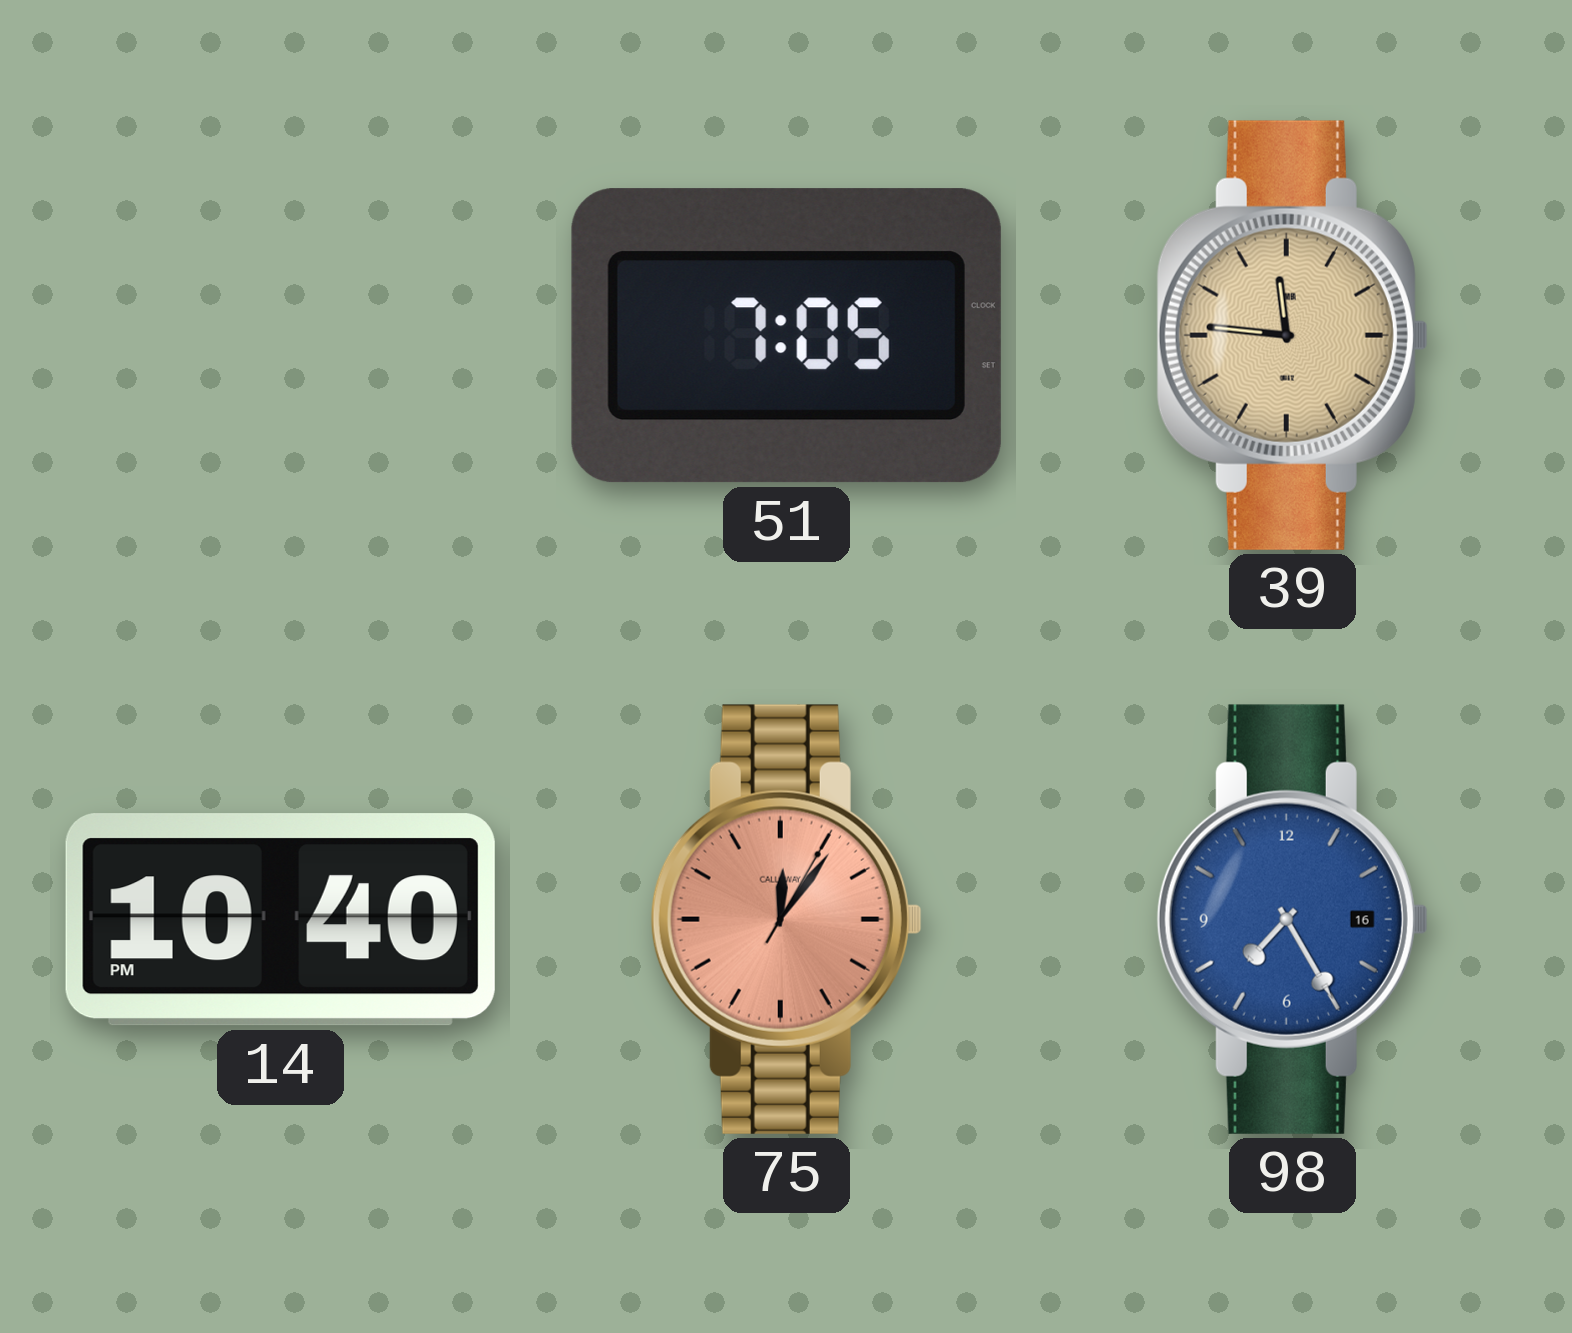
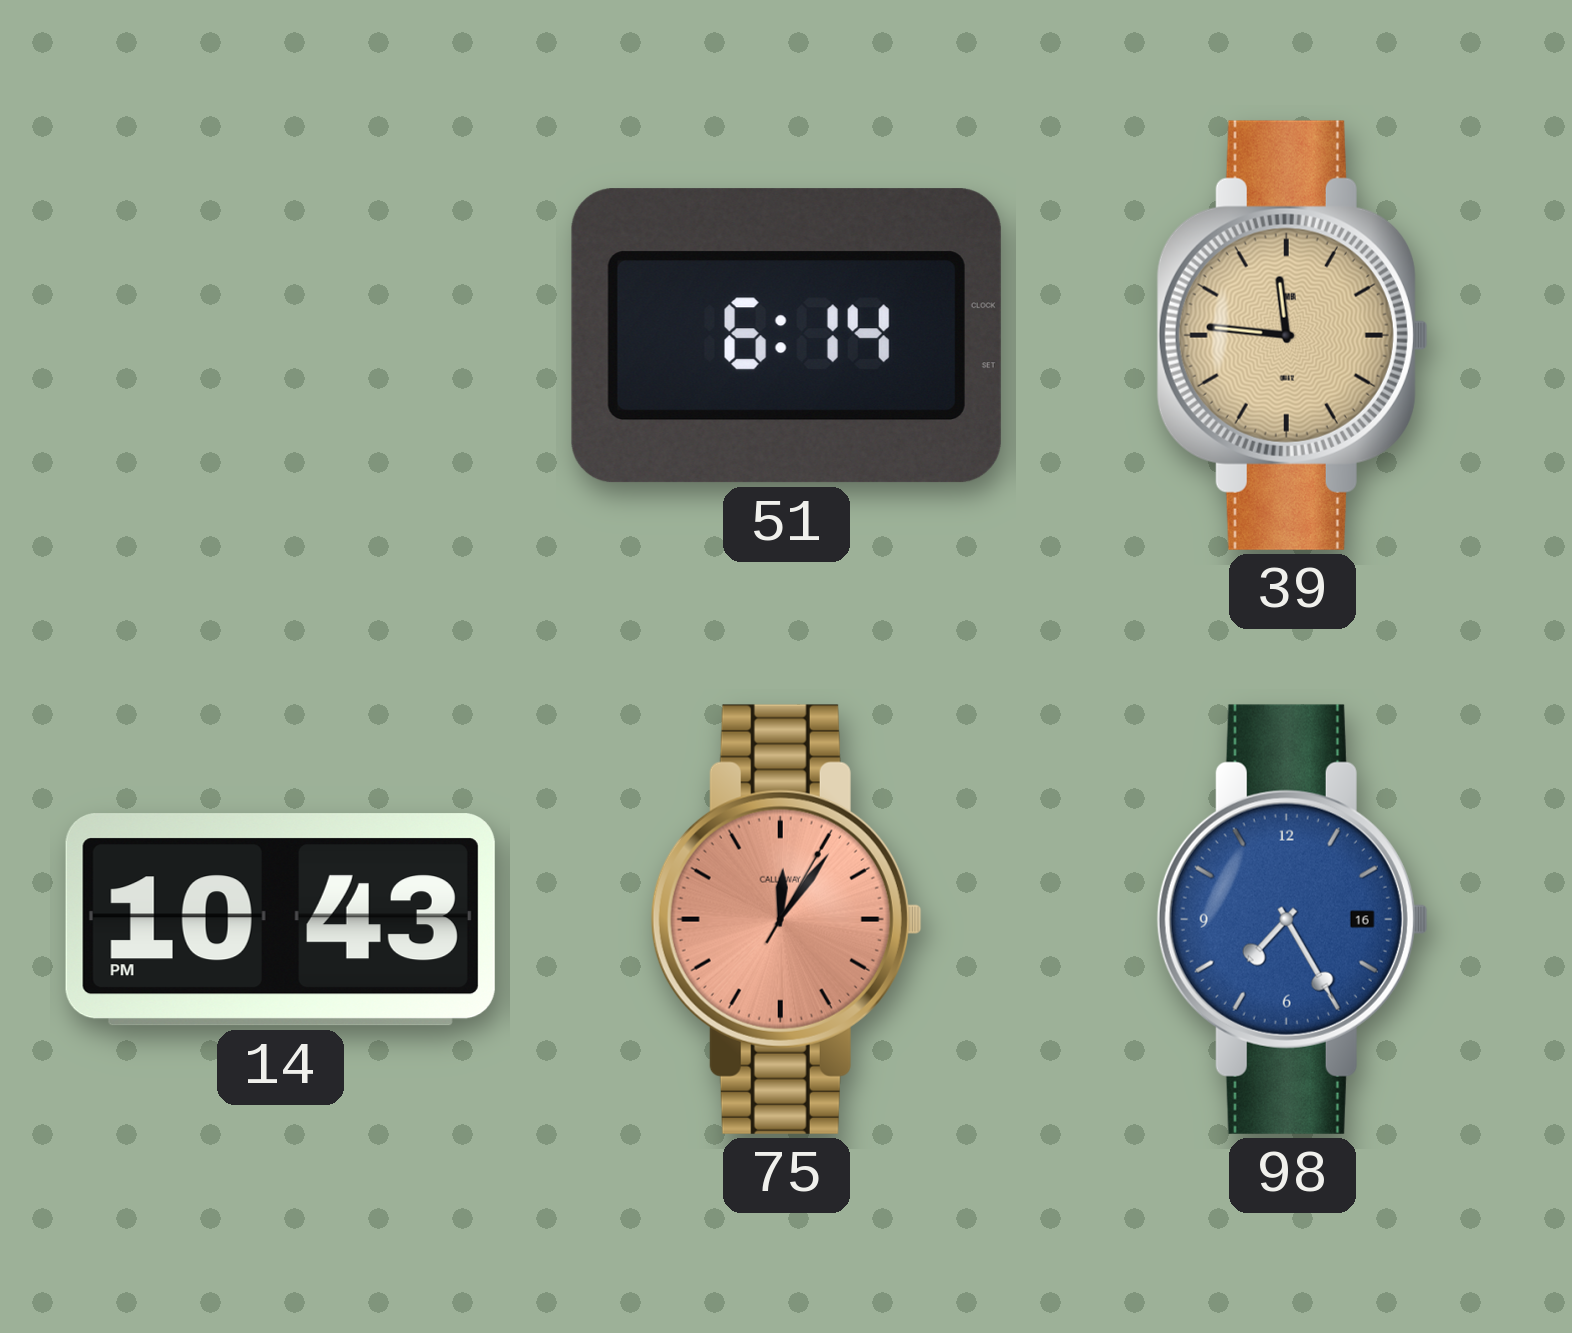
51: 7:05 -> 6:14 (786, 336)
14: 10:40 -> 10:43 (280, 920)
